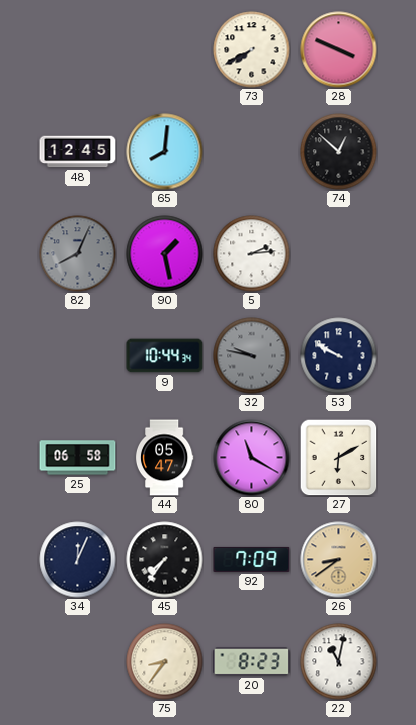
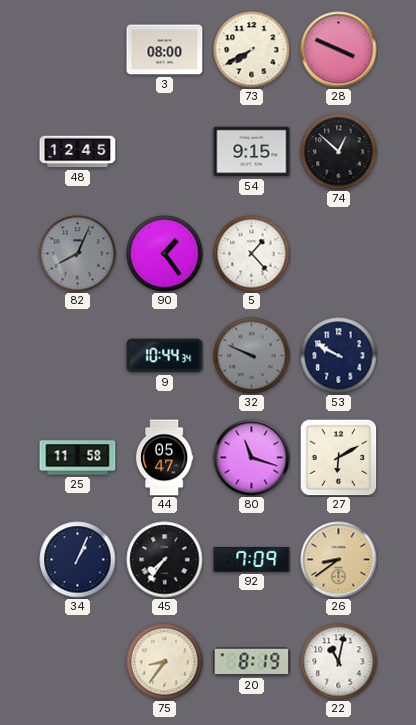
3: none -> 08:00 (165, 50)
65: 8:01 -> none (165, 152)
54: none -> 9:15 (252, 152)
90: 1:28 -> 1:24 (165, 254)
5: 2:14 -> 1:23 (252, 254)
32: 9:47 -> 9:49 (252, 356)
25: 06:58 -> 11:58 (78, 458)
80: 11:20 -> 11:18 (252, 458)
34: 12:04 -> 1:04 (78, 560)
20: 8:23 -> 8:19 (252, 662)
